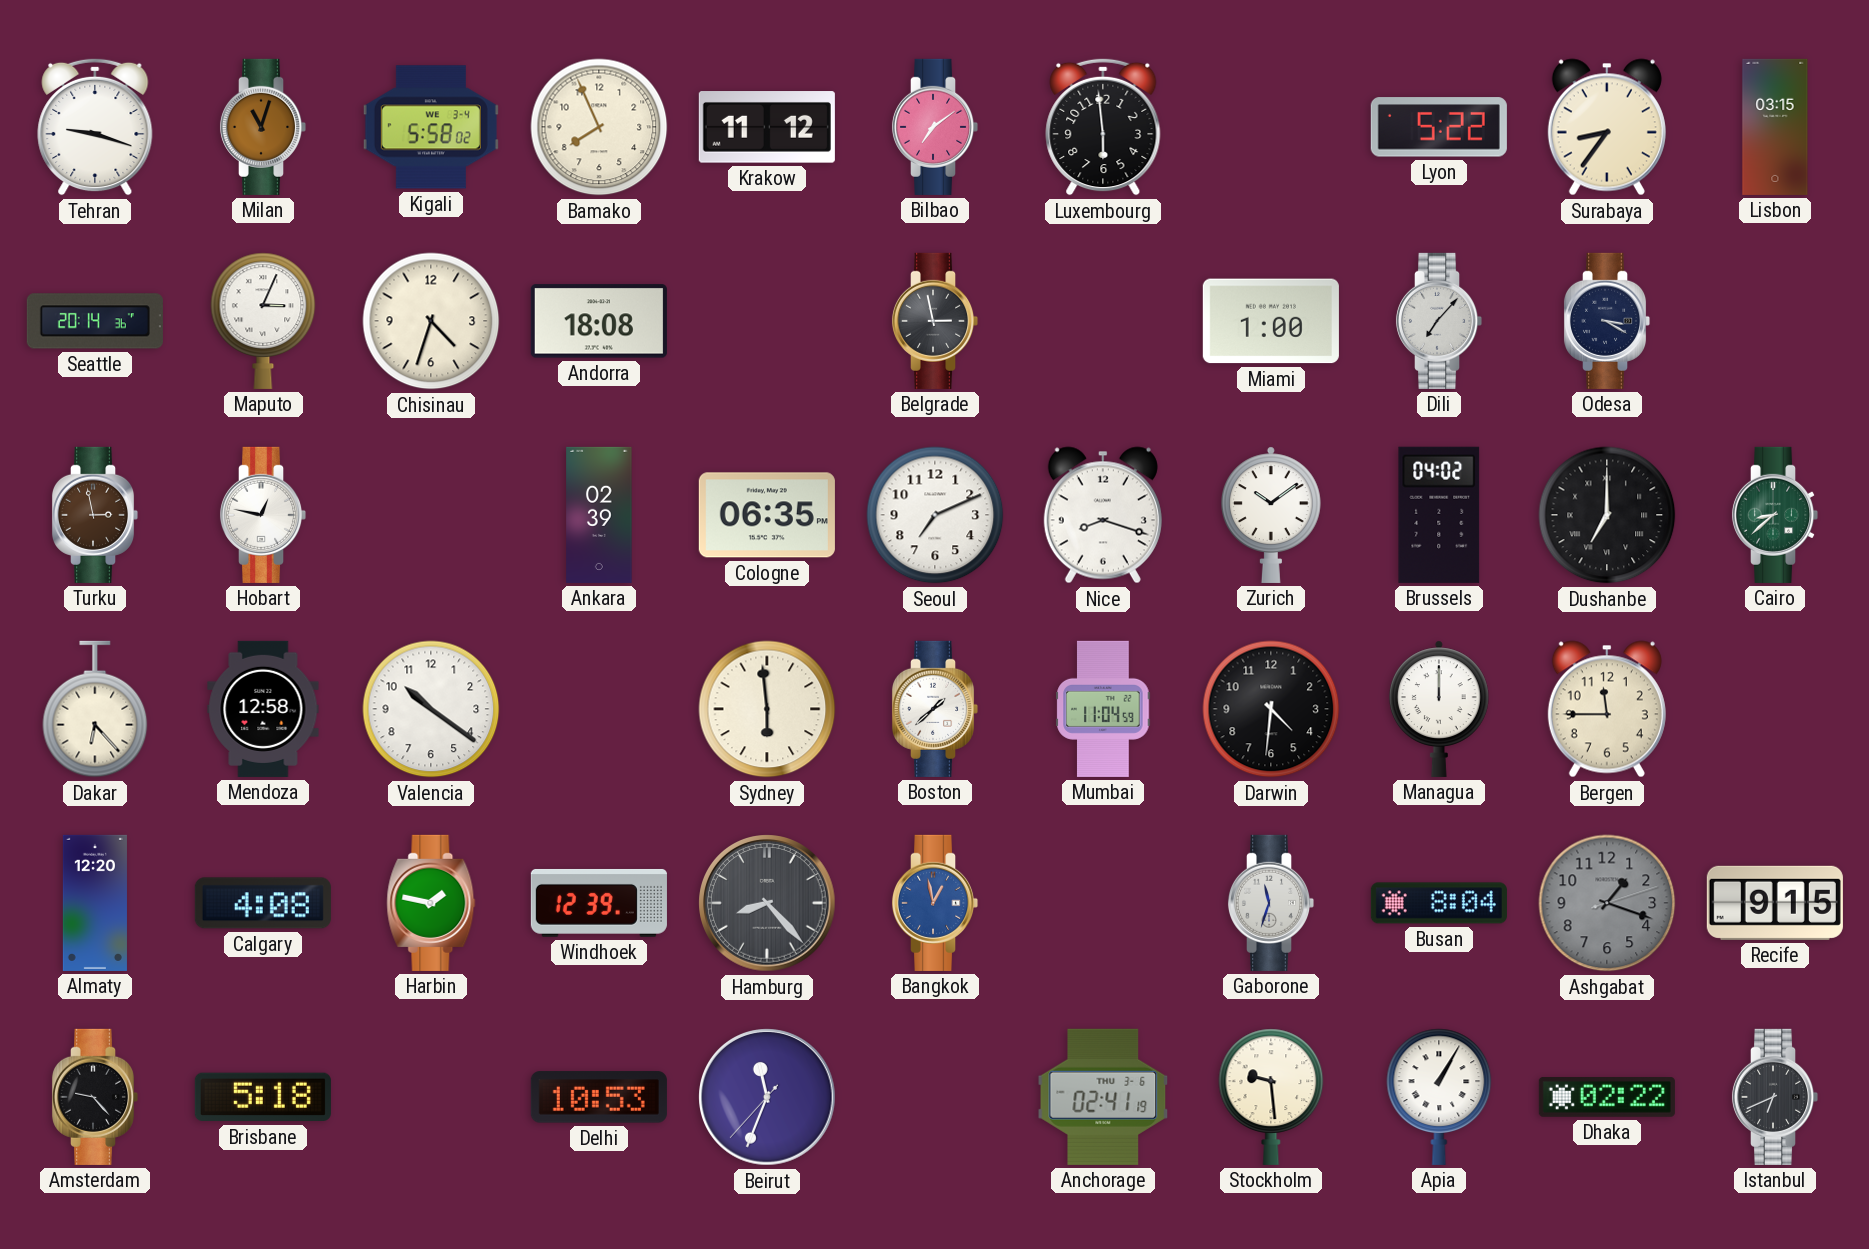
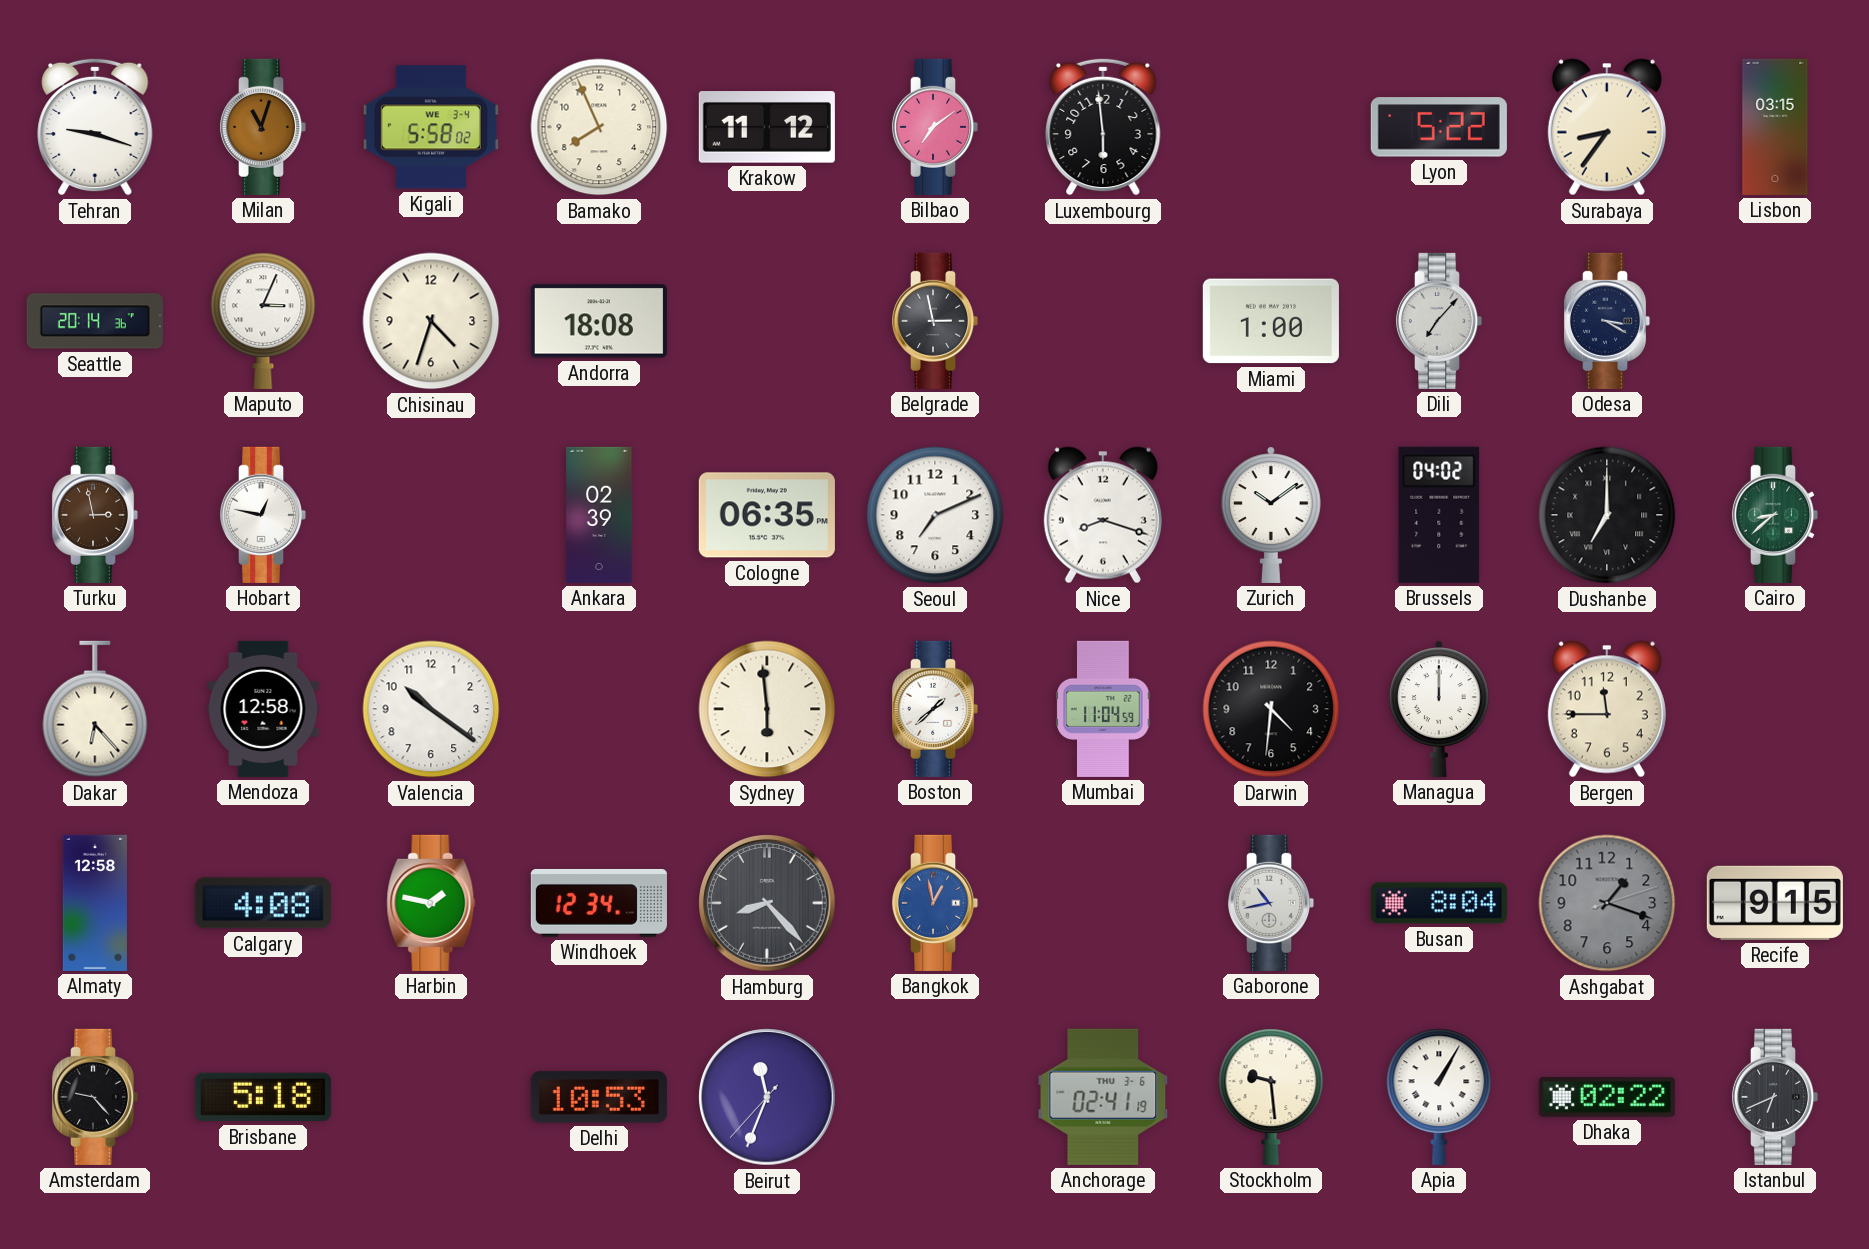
Almaty: 12:20 -> 12:58 (95, 903)
Windhoek: 12:39 -> 12:34 (599, 903)
Gaborone: 11:33 -> 10:43 (1271, 903)
